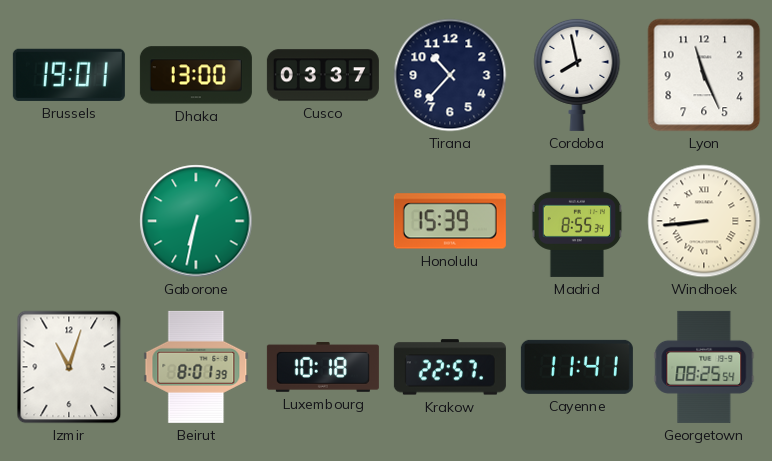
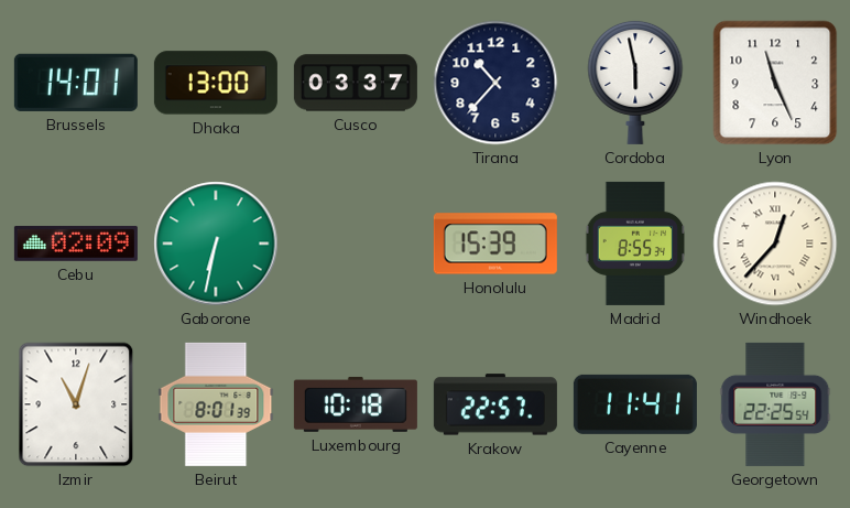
Brussels: 19:01 -> 14:01 (76, 83)
Cordoba: 7:58 -> 5:58 (635, 82)
Cebu: none -> 02:09 (76, 244)
Windhoek: 8:44 -> 12:37 (775, 244)
Georgetown: 08:25 -> 22:25 (775, 404)
